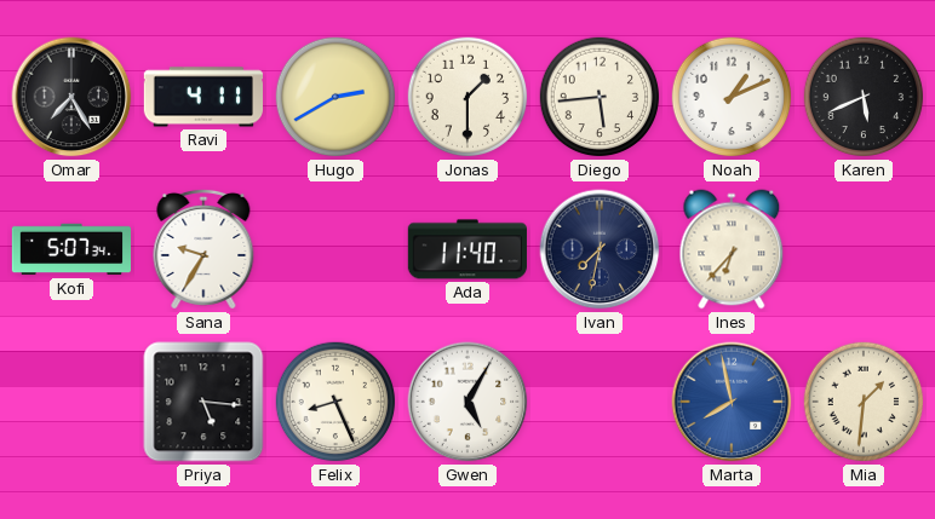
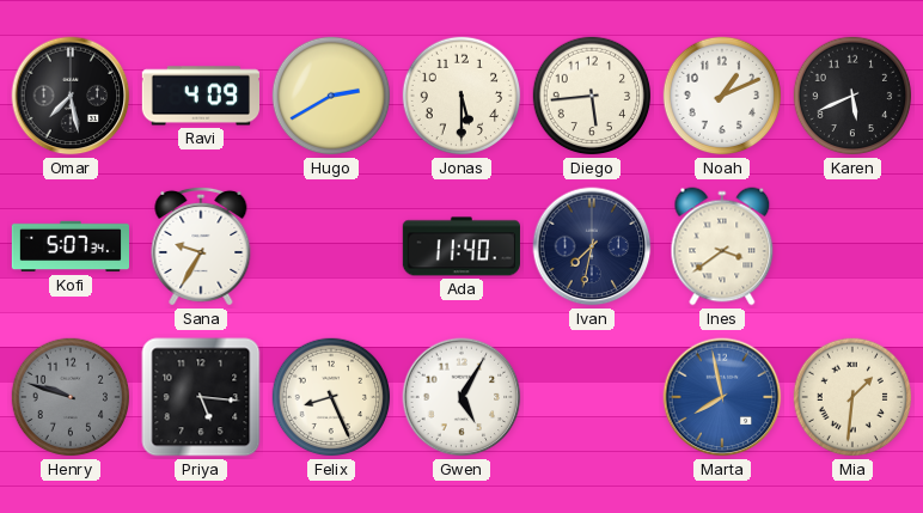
Omar: 7:25 -> 7:28 (71, 96)
Ravi: 4:11 -> 4:09 (200, 96)
Jonas: 1:30 -> 5:30 (461, 96)
Ines: 6:37 -> 3:39 (722, 246)
Henry: none -> 9:48 (71, 397)
